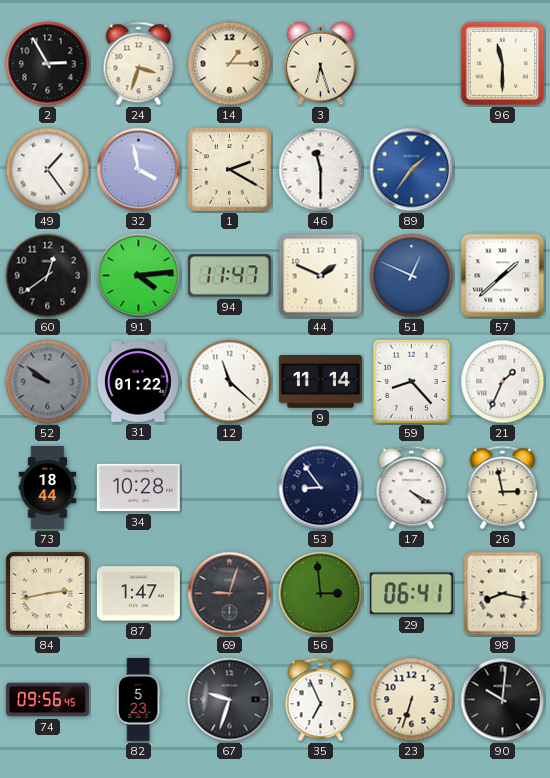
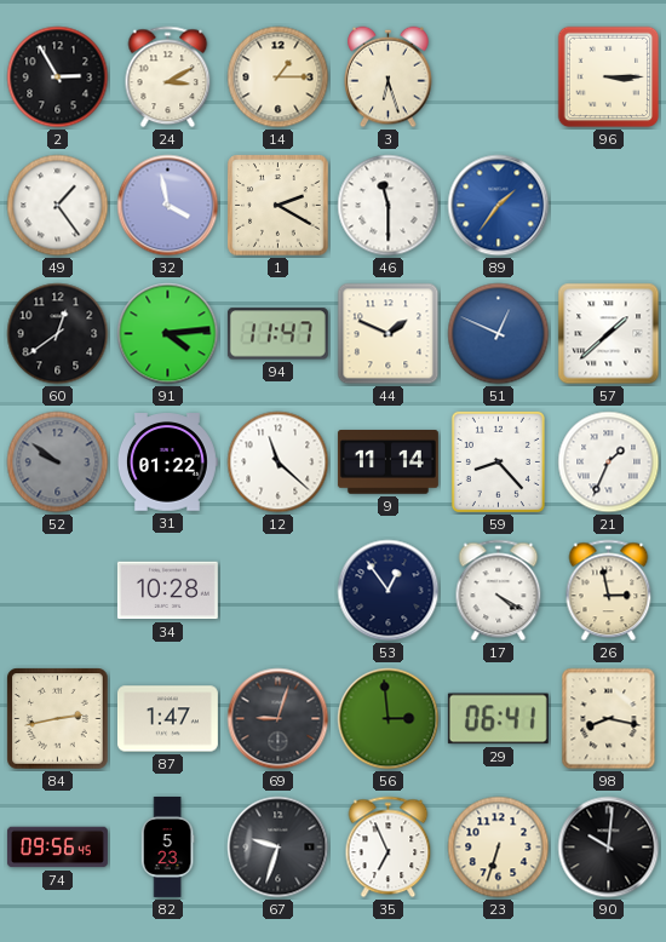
24: 3:33 -> 3:10 (168, 77)
96: 11:30 -> 3:15 (609, 77)
73: 18:44 -> none (48, 488)
53: 8:54 -> 12:54 (389, 591)
